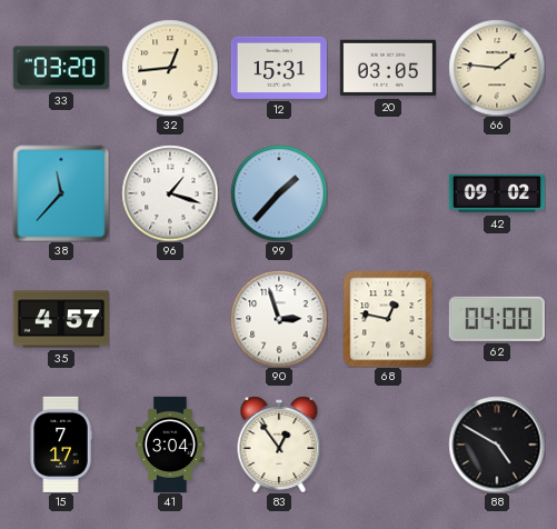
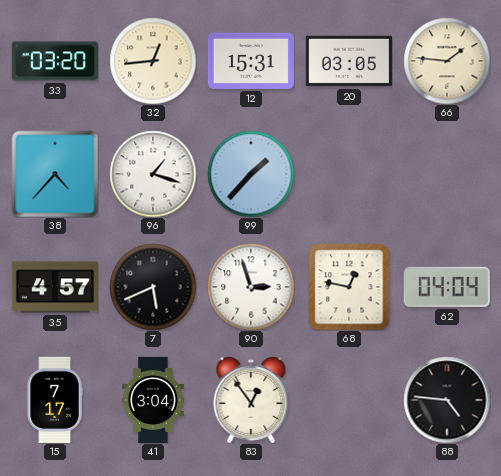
38: 11:37 -> 4:37 (55, 174)
42: 09:02 -> none (497, 193)
7: none -> 5:41 (153, 287)
62: 04:00 -> 04:04 (447, 287)
88: 4:50 -> 4:46 (447, 400)
